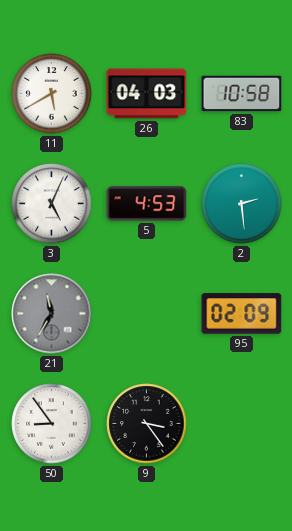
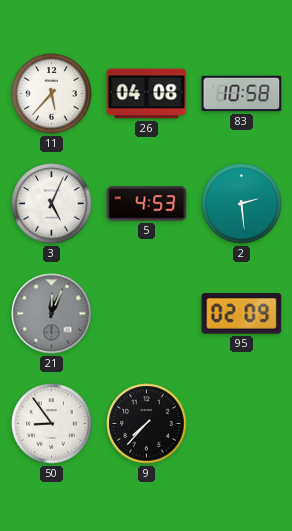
11: 5:40 -> 5:37 (52, 94)
26: 04:03 -> 04:08 (147, 94)
21: 11:35 -> 12:04 (52, 314)
9: 3:24 -> 7:37 (147, 424)
